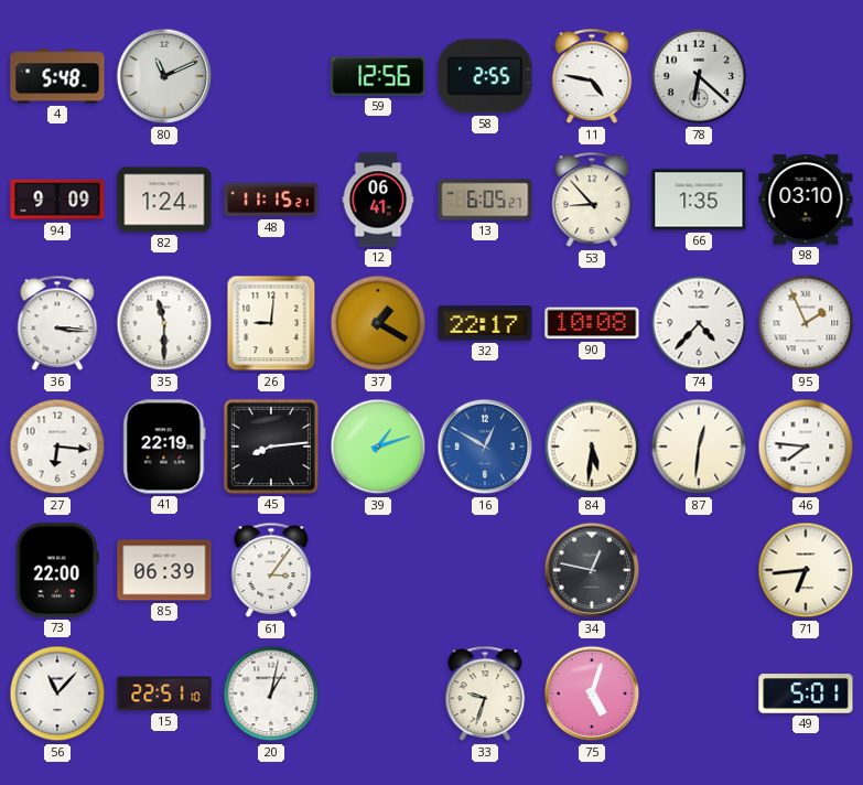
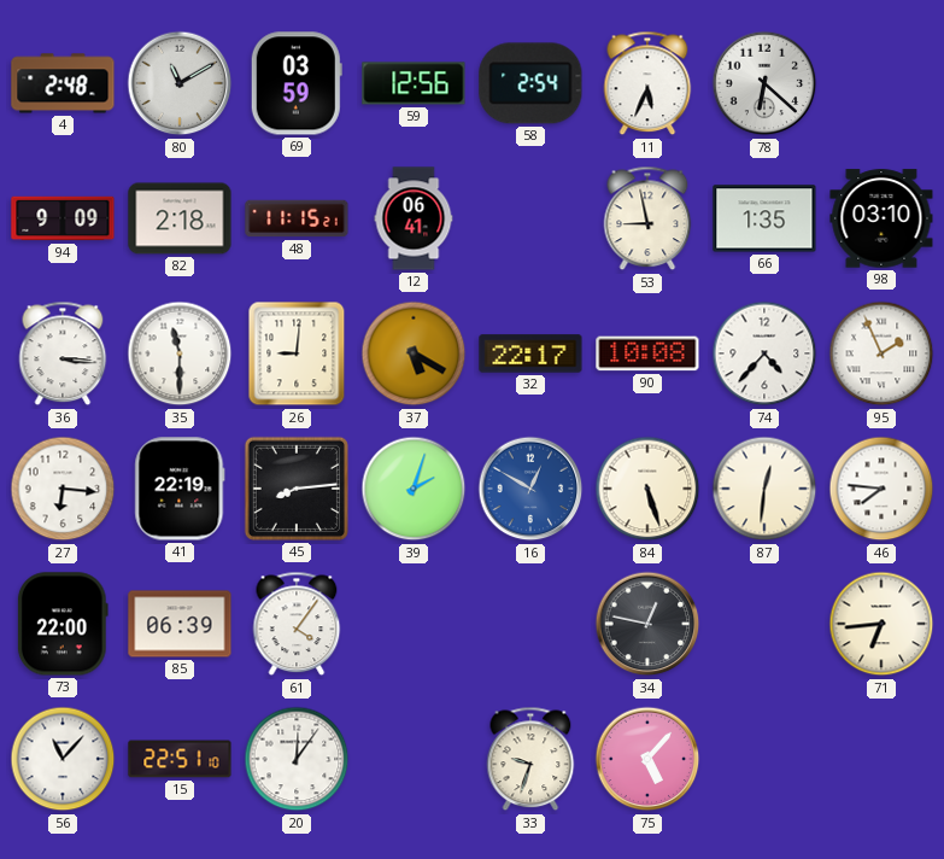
4: 5:48 -> 2:48 (63, 83)
80: 11:11 -> 11:10 (180, 83)
69: none -> 03:59 (297, 83)
58: 2:55 -> 2:54 (530, 83)
11: 4:47 -> 5:34 (647, 83)
82: 1:24 -> 2:18 (180, 218)
13: 6:05 -> none (485, 200)
53: 8:53 -> 8:58 (647, 218)
37: 1:20 -> 5:20 (414, 353)
39: 1:12 -> 2:03 (414, 489)
84: 5:31 -> 5:27 (647, 489)
61: 3:06 -> 4:06 (297, 624)
20: 1:02 -> 12:06 (297, 759)
75: 5:03 -> 5:07 (647, 759)
49: 5:01 -> none (806, 693)
